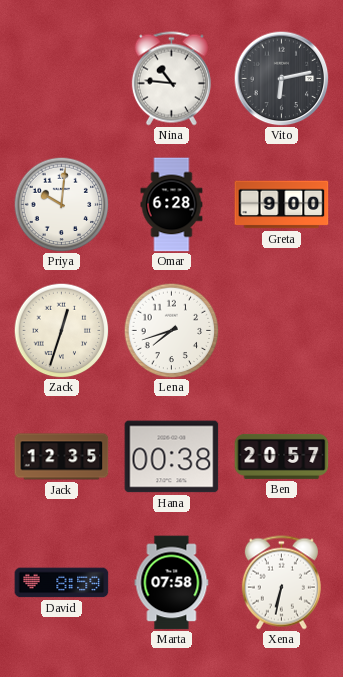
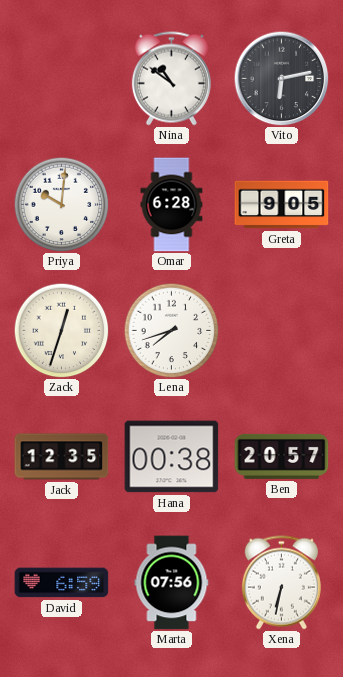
Nina: 10:46 -> 10:51 (171, 79)
Greta: 9:00 -> 9:05 (282, 205)
David: 8:59 -> 6:59 (62, 583)
Marta: 07:58 -> 07:56 (172, 583)
